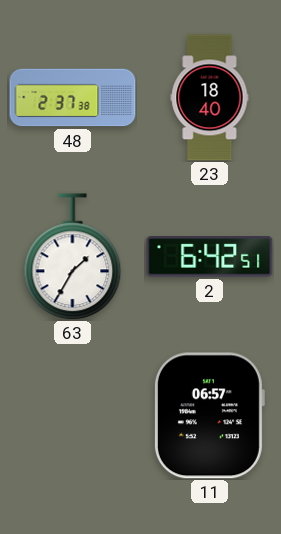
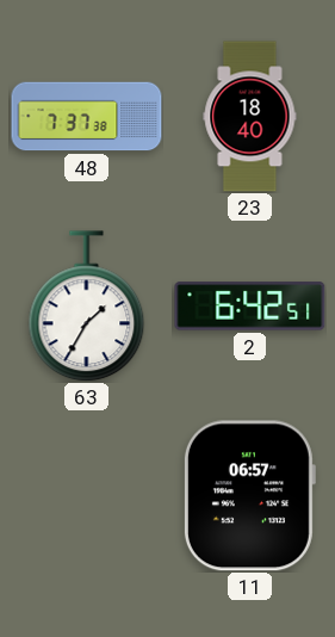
48: 2:37 -> 7:37 (87, 117)
